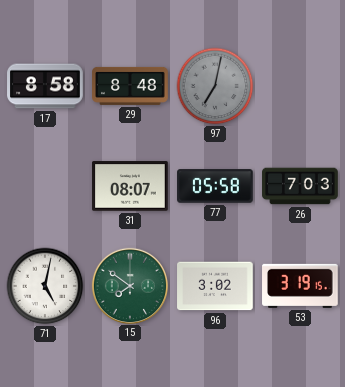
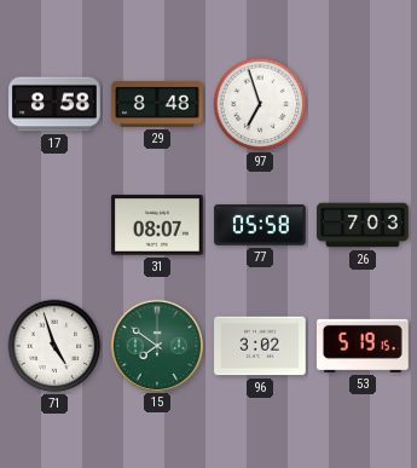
97: 7:02 -> 6:57 (260, 104)
97 dial: grey -> white (260, 104)
71: 5:02 -> 4:57 (54, 346)
53: 3:19 -> 5:19 (363, 346)
